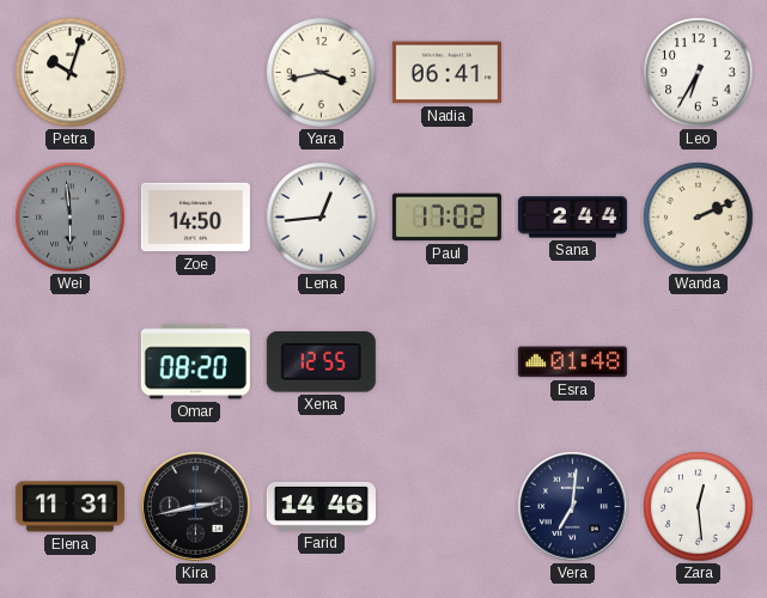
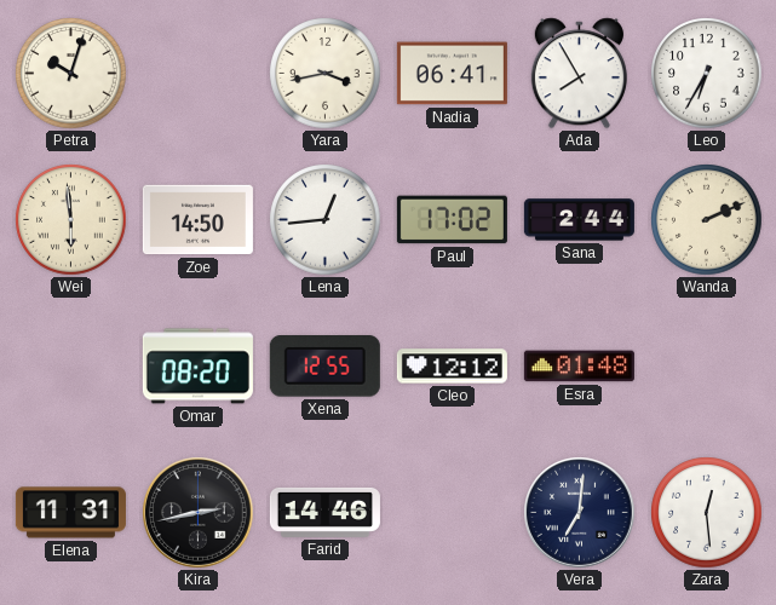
Ada: none -> 7:55 (579, 74)
Wei dial: grey -> cream (71, 220)
Cleo: none -> 12:12 (452, 367)
